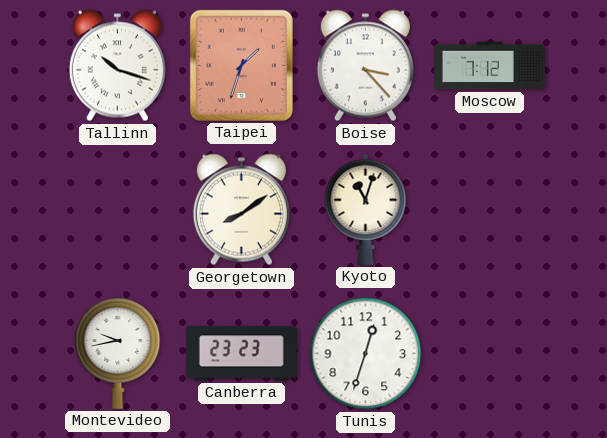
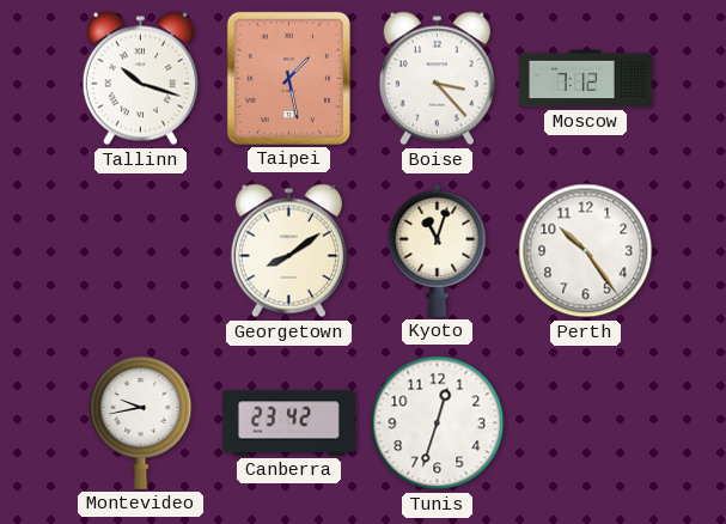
Taipei: 1:33 -> 1:28 (288, 78)
Perth: none -> 10:24 (586, 251)
Canberra: 23:23 -> 23:42 (288, 424)
